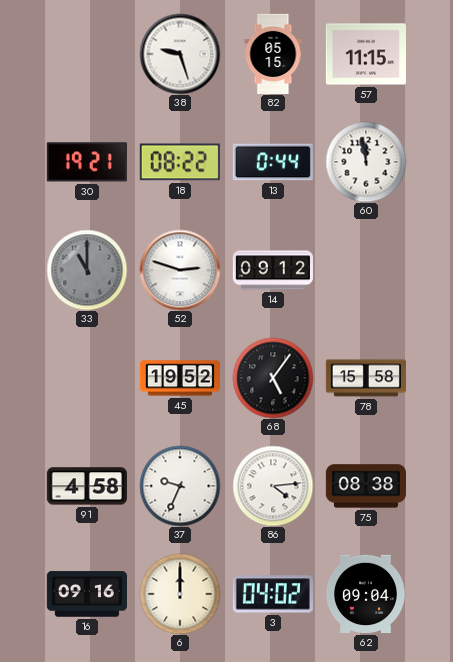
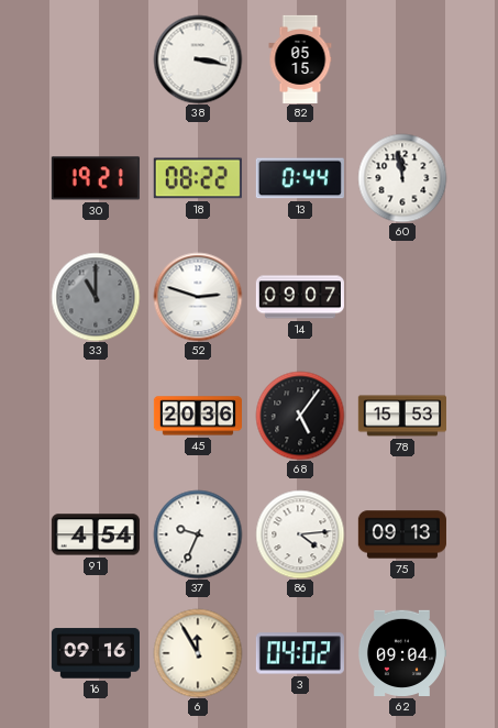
38: 9:27 -> 3:17 (198, 59)
57: 11:15 -> none (366, 54)
14: 09:12 -> 09:07 (300, 297)
45: 19:52 -> 20:36 (197, 416)
78: 15:58 -> 15:53 (402, 416)
91: 4:58 -> 4:54 (96, 534)
75: 08:38 -> 09:13 (402, 534)
6: 12:00 -> 11:55 (198, 653)
